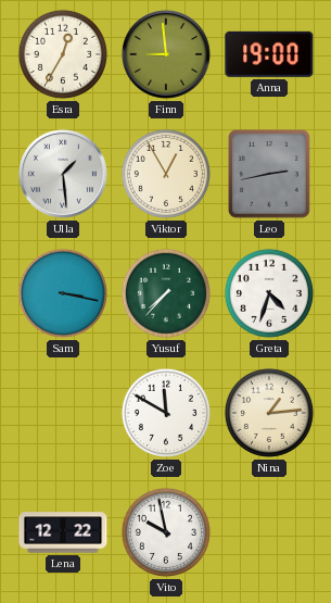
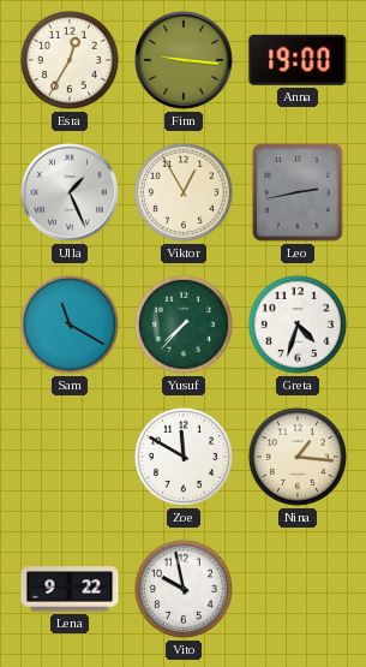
Finn: 8:59 -> 9:16 (184, 60)
Ulla: 1:29 -> 1:26 (70, 192)
Sam: 3:17 -> 11:20 (70, 324)
Nina: 1:14 -> 1:16 (298, 457)
Lena: 12:22 -> 9:22 (70, 589)
